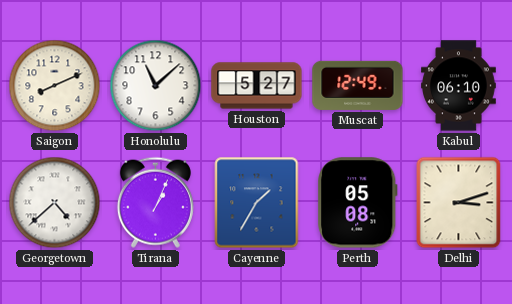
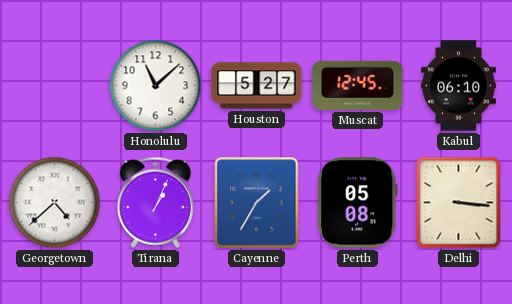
Saigon: 8:11 -> none (55, 86)
Muscat: 12:49 -> 12:45 (358, 85)
Delhi: 3:12 -> 3:16 (459, 203)
